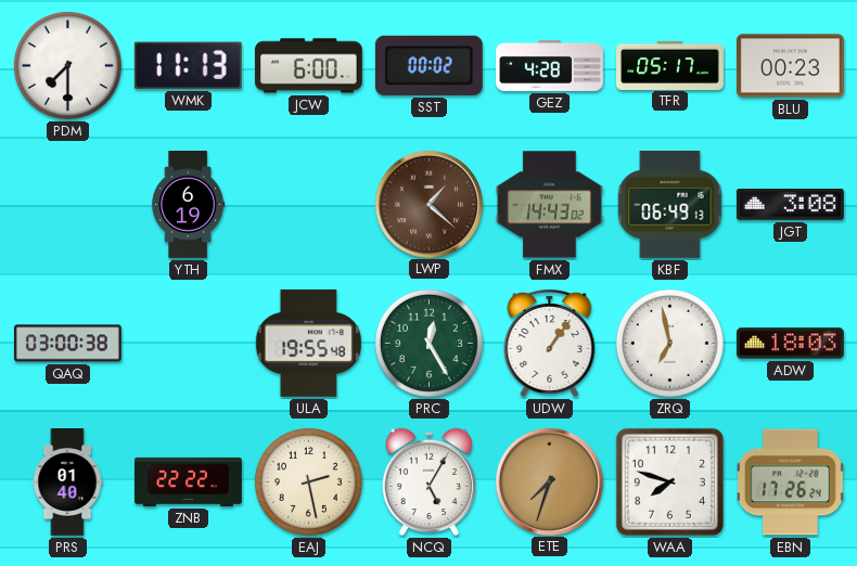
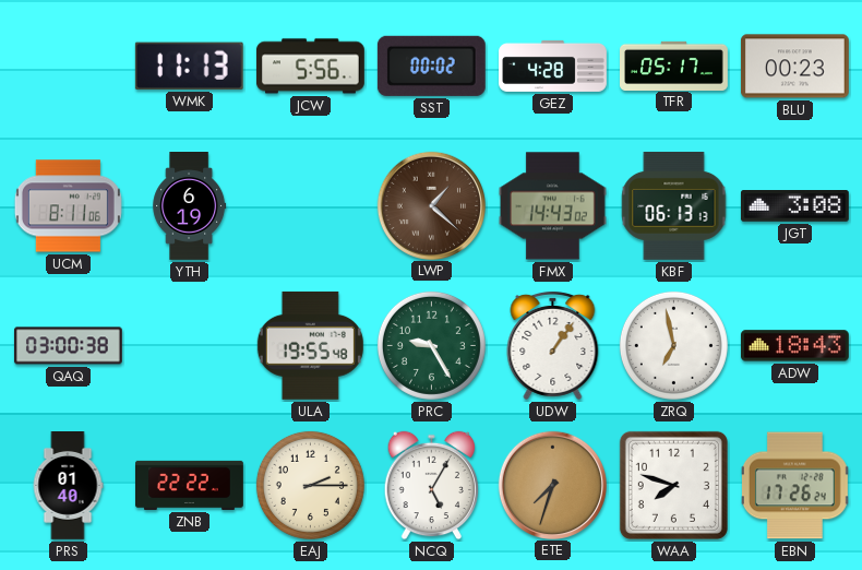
PDM: 7:30 -> none (67, 65)
JCW: 6:00 -> 5:56 (310, 67)
UCM: none -> 8:11 (68, 206)
KBF: 06:49 -> 06:13 (674, 205)
PRC: 12:25 -> 9:25 (431, 345)
ADW: 18:03 -> 18:43 (794, 346)
EAJ: 2:28 -> 2:15 (310, 485)
